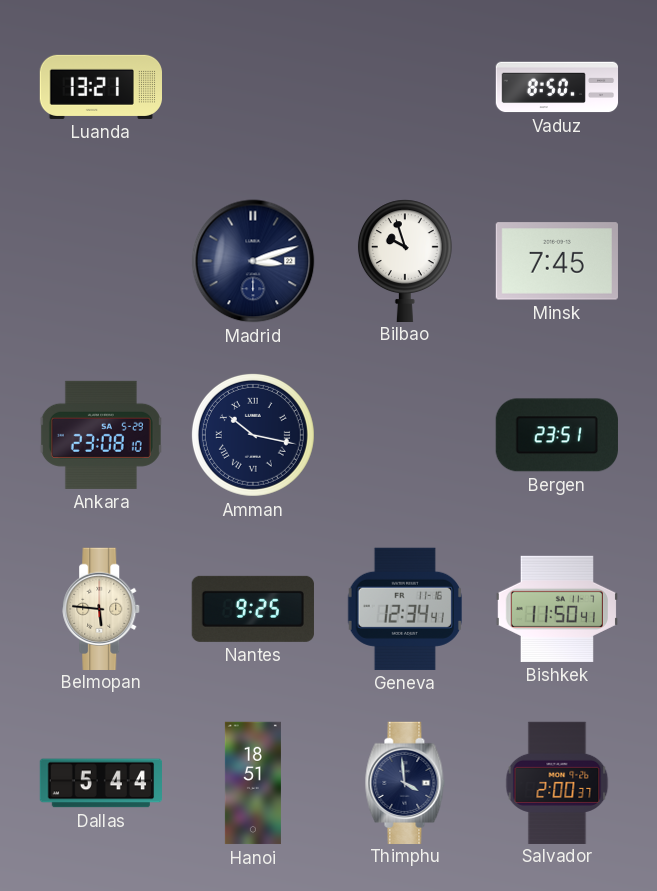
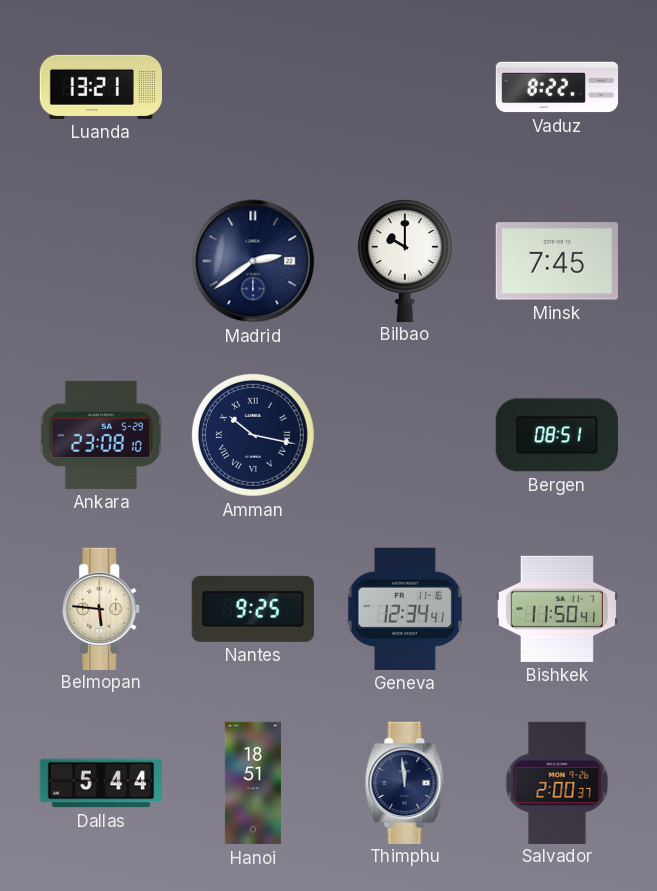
Vaduz: 8:50 -> 8:22 (557, 87)
Madrid: 3:12 -> 2:39 (253, 261)
Bilbao: 9:57 -> 10:00 (405, 260)
Bergen: 23:51 -> 08:51 (557, 435)
Thimphu: 3:59 -> 11:59 (405, 782)
